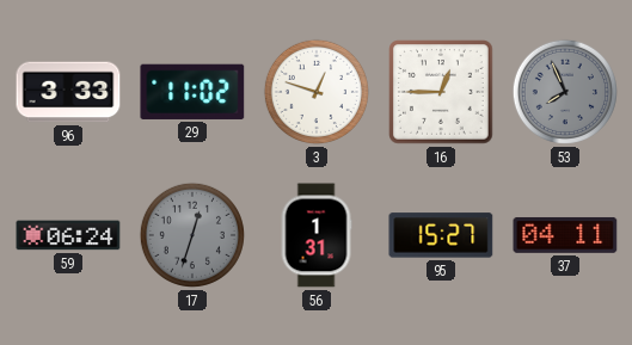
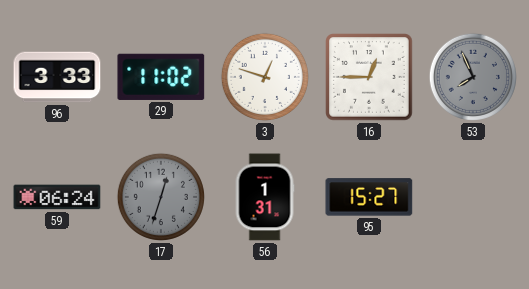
37: 04:11 -> none (565, 235)
